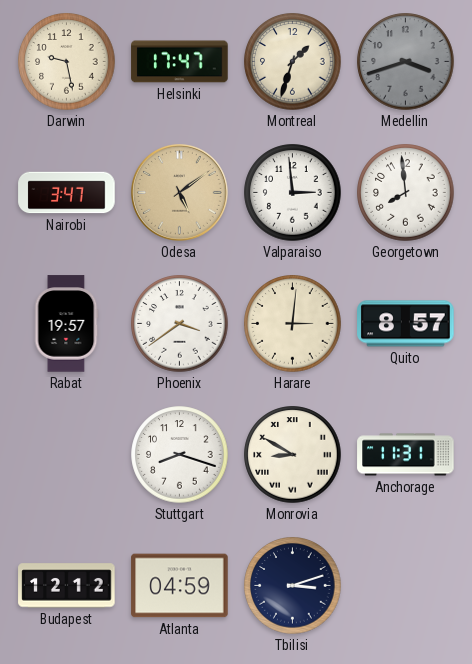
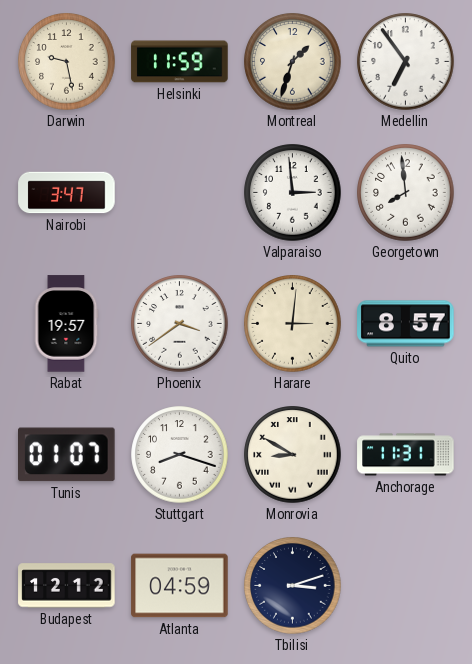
Helsinki: 17:47 -> 11:59 (180, 62)
Medellin: 3:42 -> 6:54 (406, 62)
Medellin dial: grey -> white (406, 62)
Odesa: 5:09 -> none (179, 192)
Tunis: none -> 01:07 (67, 455)
